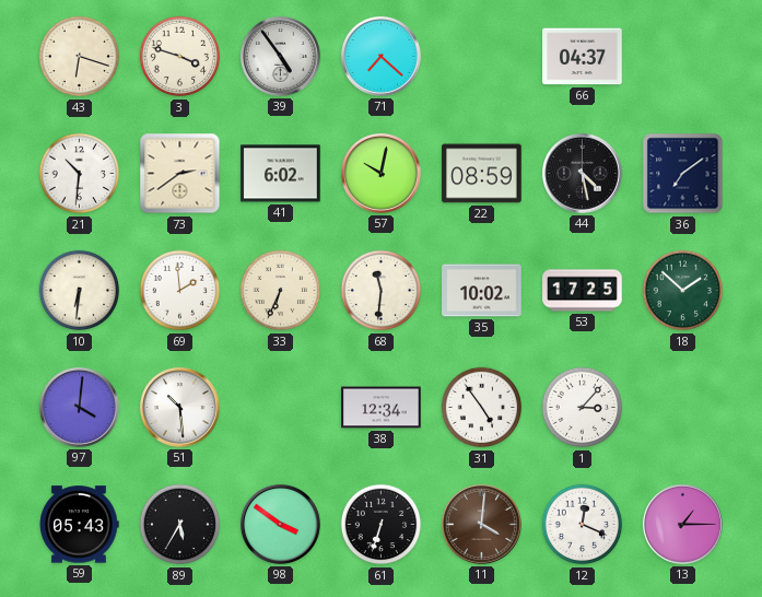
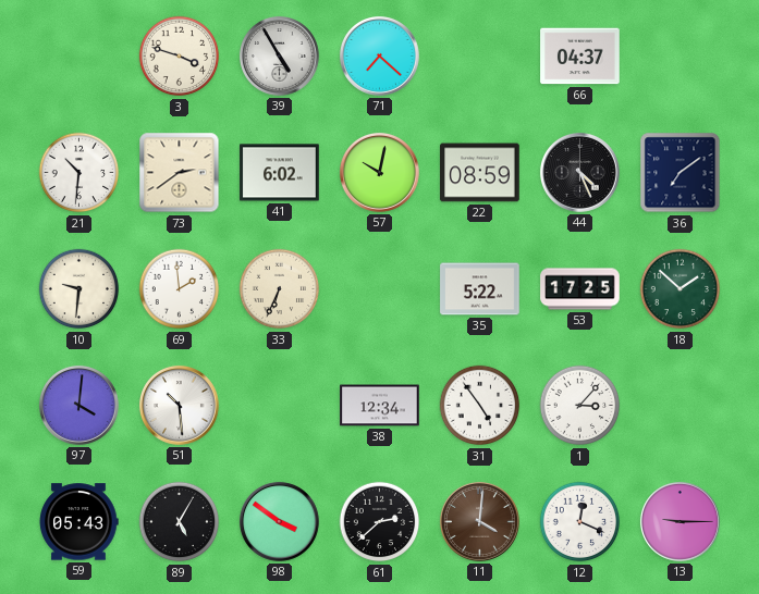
43: 6:18 -> none (80, 57)
39: 4:54 -> 4:55 (279, 55)
44: 4:28 -> 4:26 (579, 172)
10: 6:31 -> 9:31 (79, 289)
68: 11:31 -> none (382, 291)
35: 10:02 -> 5:22 (480, 289)
89: 5:35 -> 5:05 (180, 522)
61: 6:33 -> 2:38 (380, 522)
13: 1:15 -> 9:15 (680, 521)
